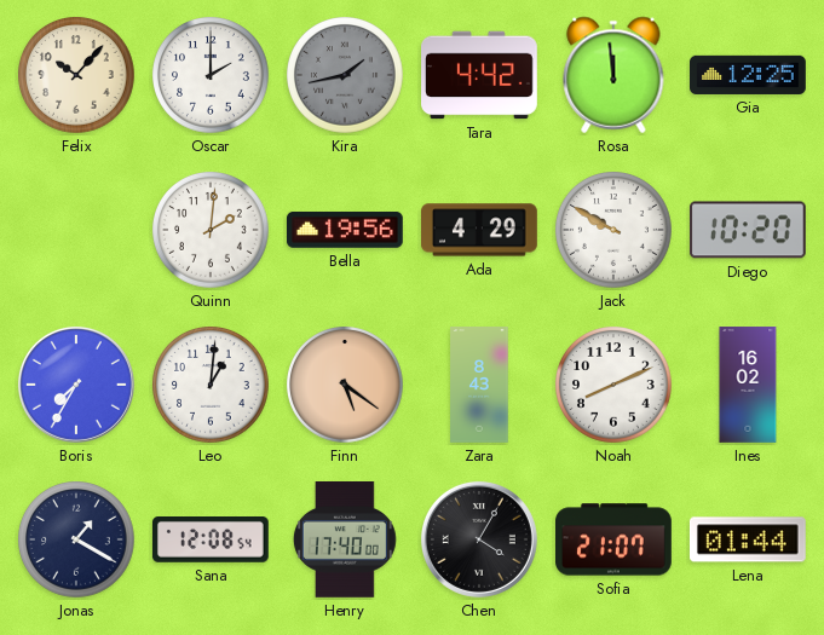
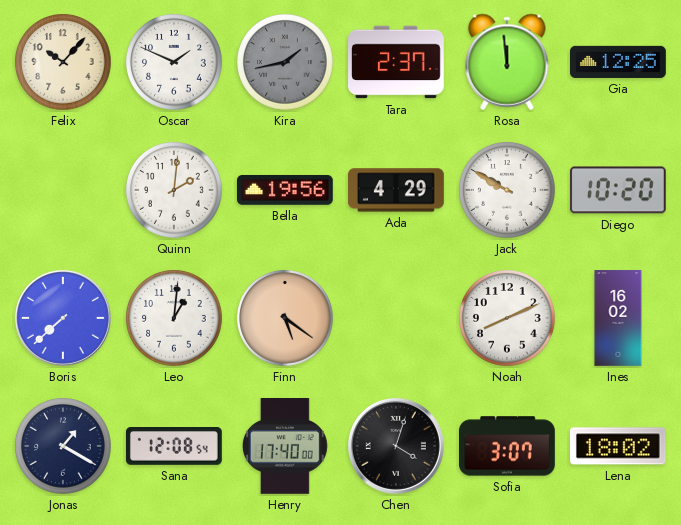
Oscar: 2:00 -> 1:49 (175, 63)
Tara: 4:42 -> 2:37 (397, 62)
Boris: 7:35 -> 7:38 (63, 318)
Zara: 8:43 -> none (479, 385)
Chen: 4:05 -> 4:03 (396, 446)
Sofia: 21:07 -> 3:07 (508, 446)
Lena: 01:44 -> 18:02 (618, 446)
